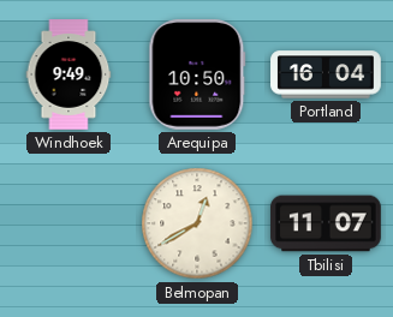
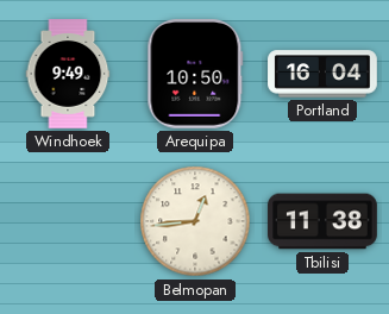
Belmopan: 12:40 -> 12:44 (195, 221)
Tbilisi: 11:07 -> 11:38 (322, 221)
